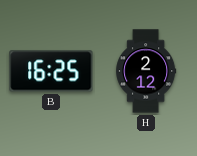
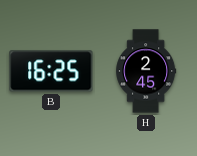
H: 2:12 -> 2:45 (146, 71)
